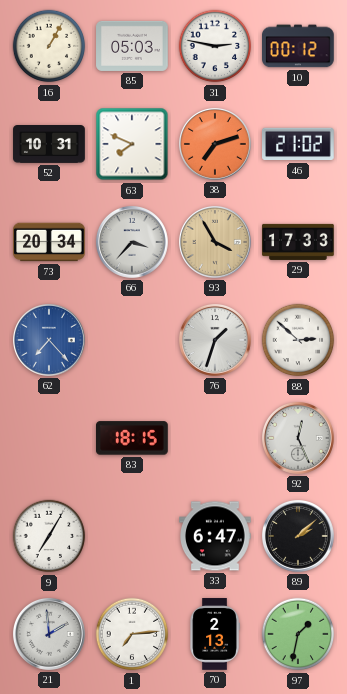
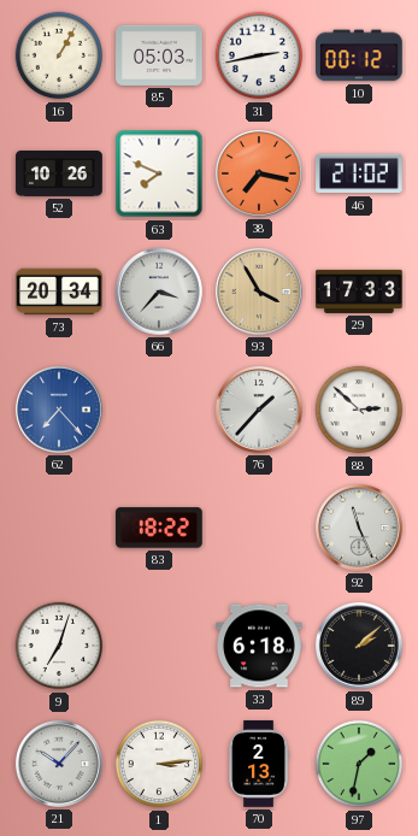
31: 2:47 -> 2:43 (259, 55)
52: 10:31 -> 10:26 (59, 175)
38: 7:12 -> 7:17 (259, 173)
76: 1:33 -> 1:37 (259, 410)
83: 18:15 -> 18:22 (160, 528)
92: 12:26 -> 11:26 (359, 528)
9: 7:05 -> 7:03 (59, 646)
33: 6:47 -> 6:18 (260, 646)
21: 1:59 -> 10:07 (59, 764)
1: 7:14 -> 3:14 (159, 764)
